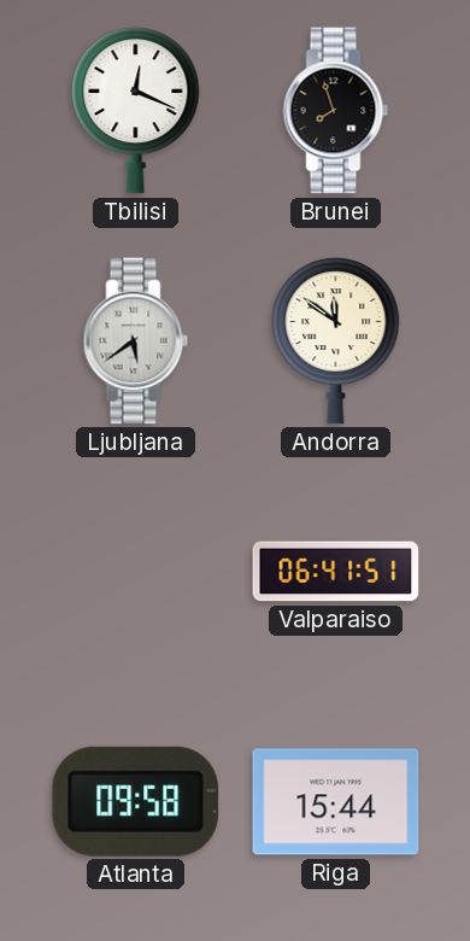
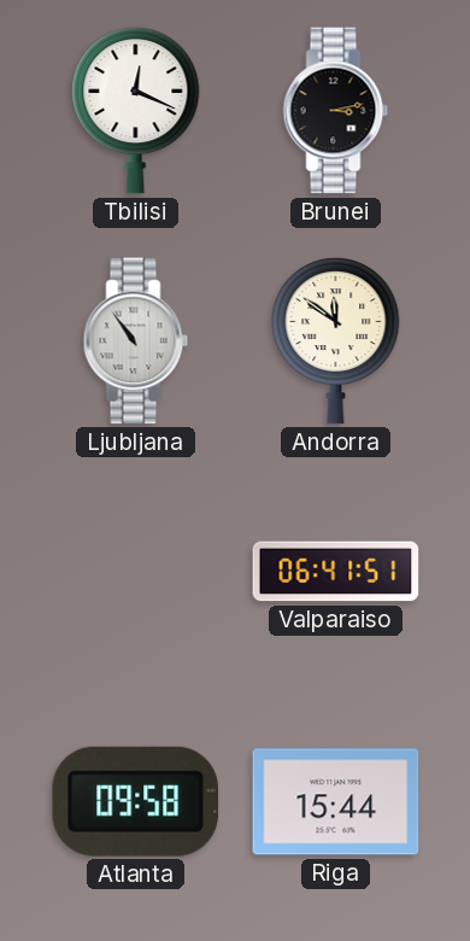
Brunei: 7:57 -> 3:13 (336, 111)
Ljubljana: 5:39 -> 10:54 (136, 341)
